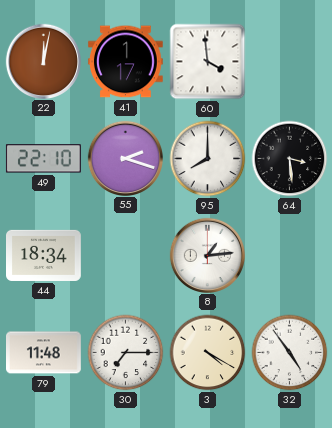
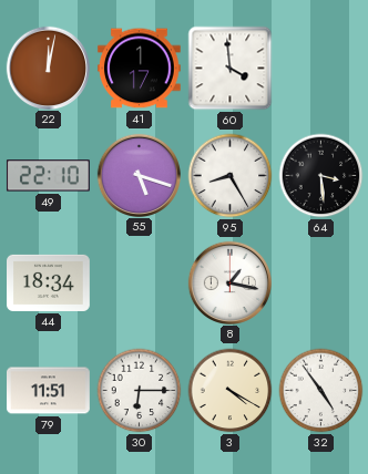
55: 2:18 -> 5:18 (139, 175)
95: 8:00 -> 8:25 (231, 176)
8: 1:14 -> 1:17 (229, 282)
79: 11:48 -> 11:51 (49, 391)
30: 7:15 -> 6:15 (140, 391)
